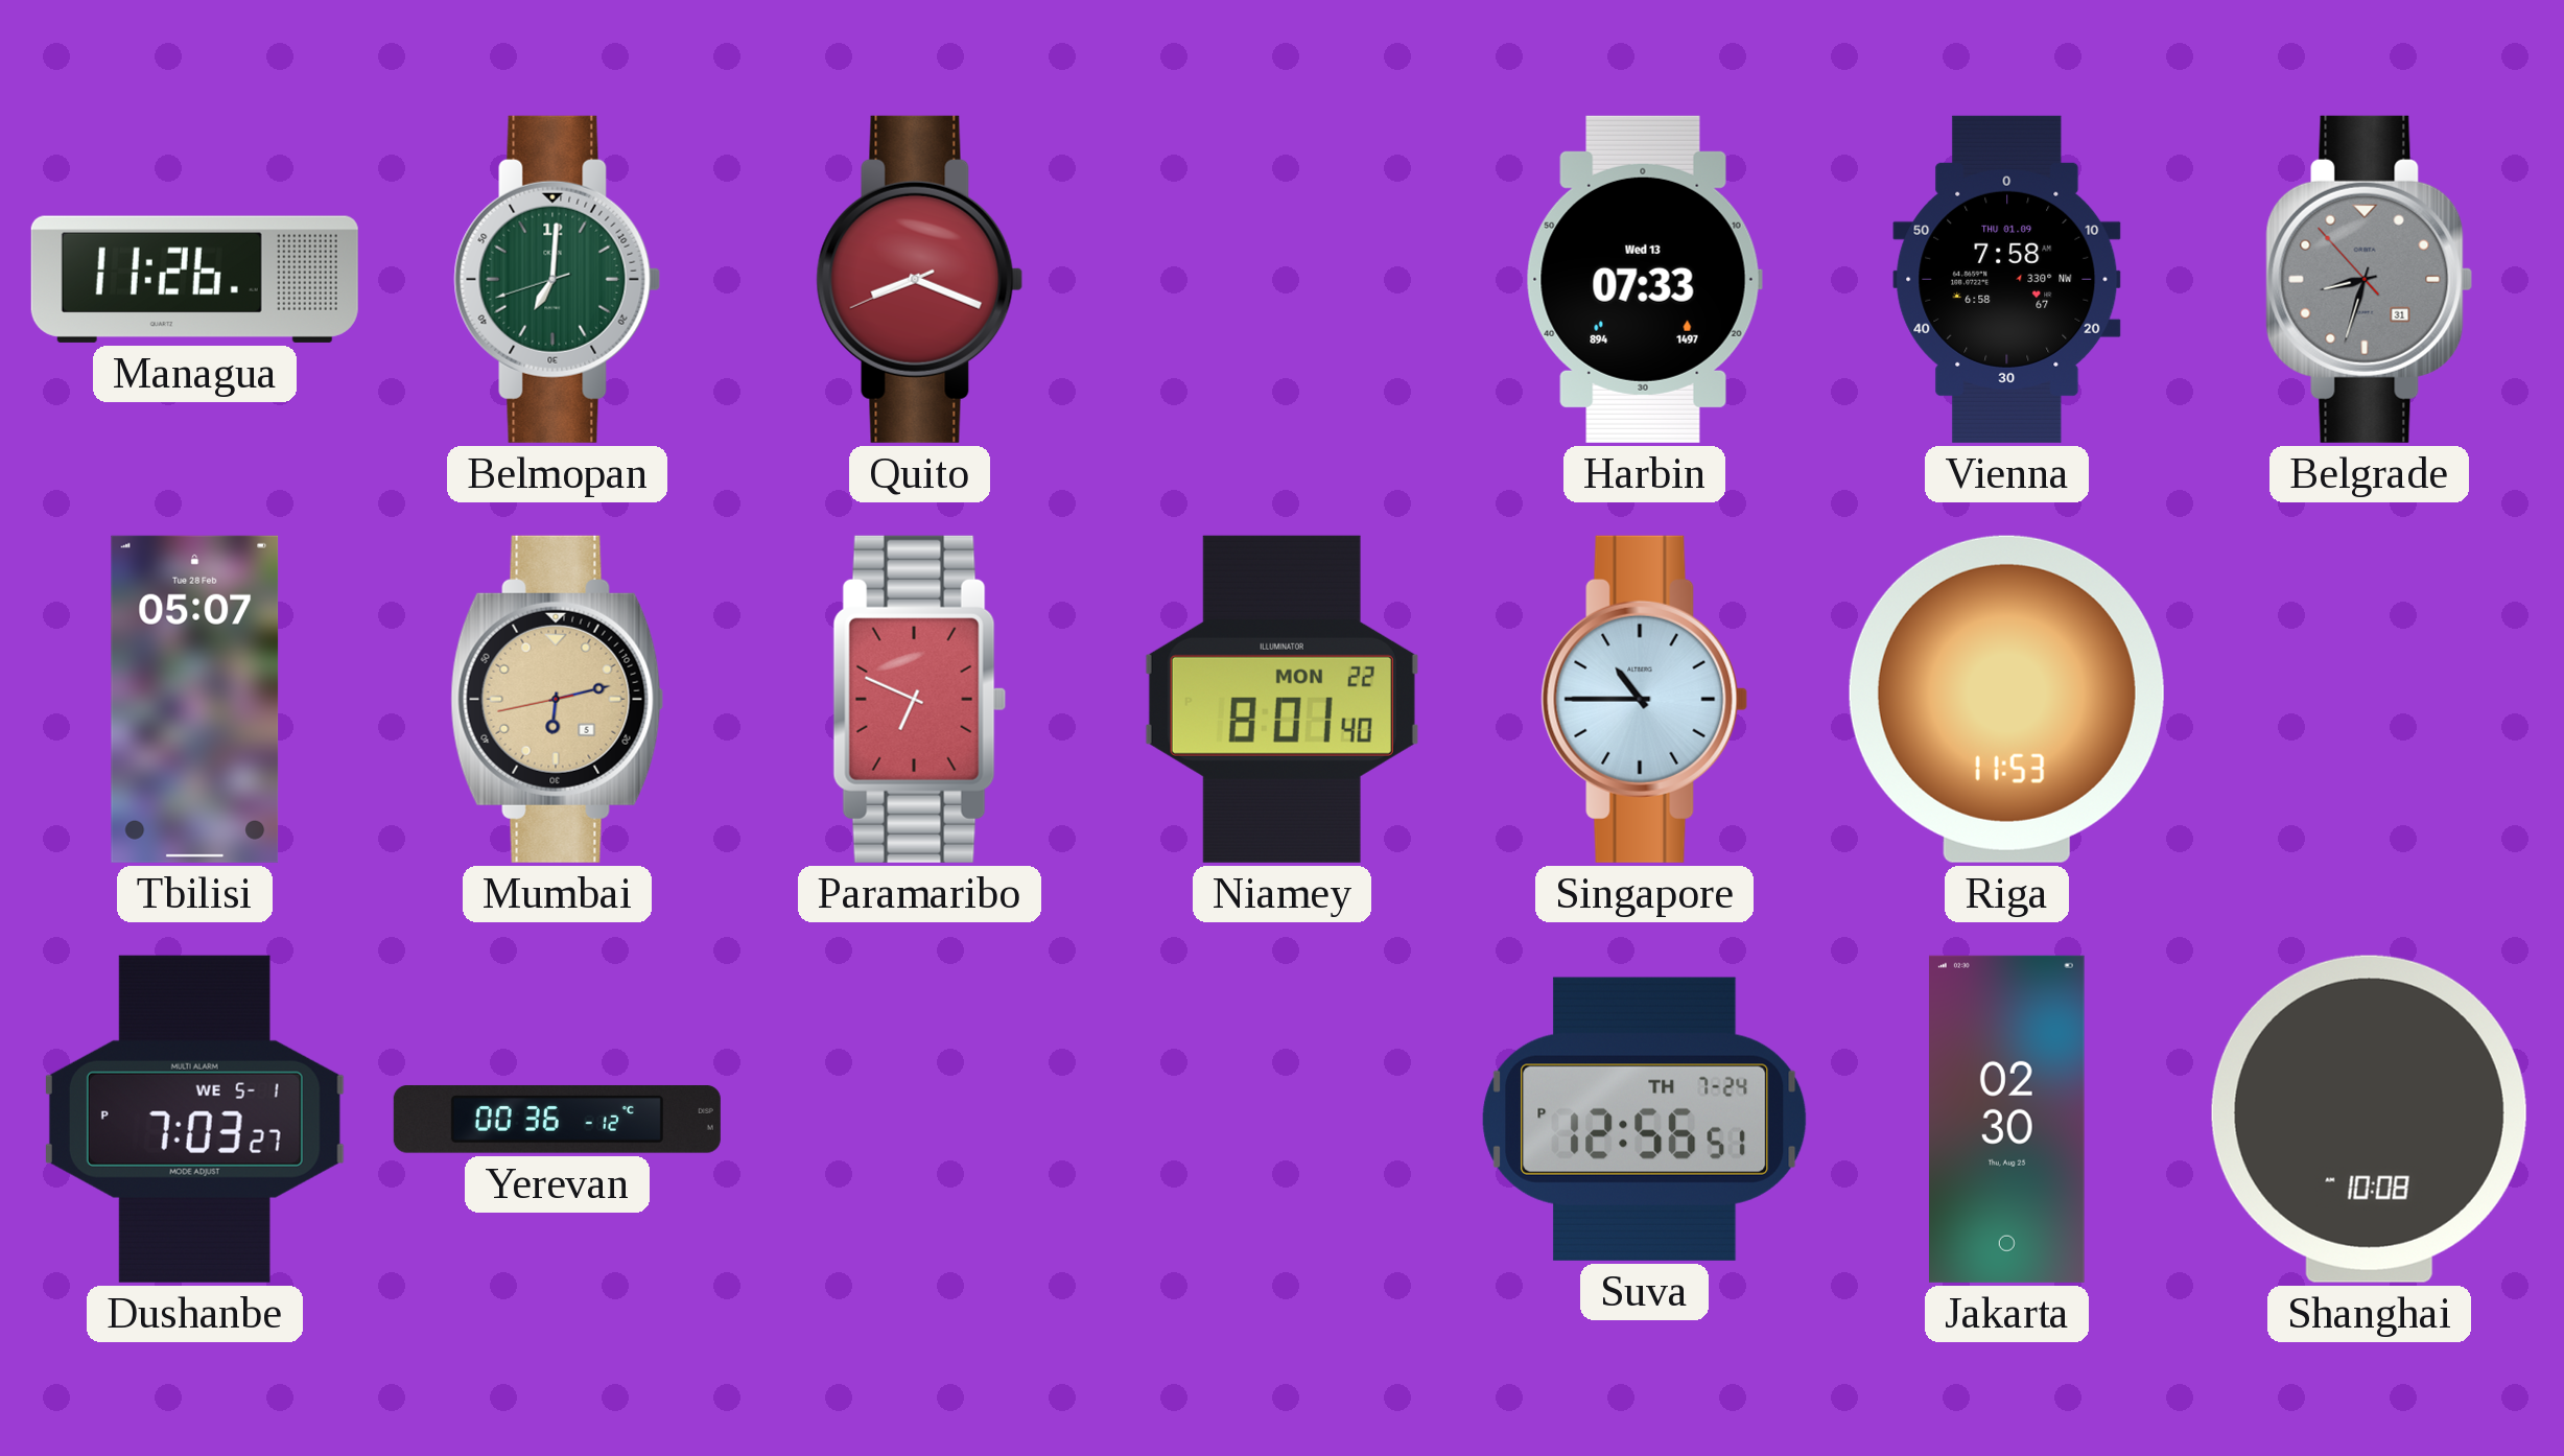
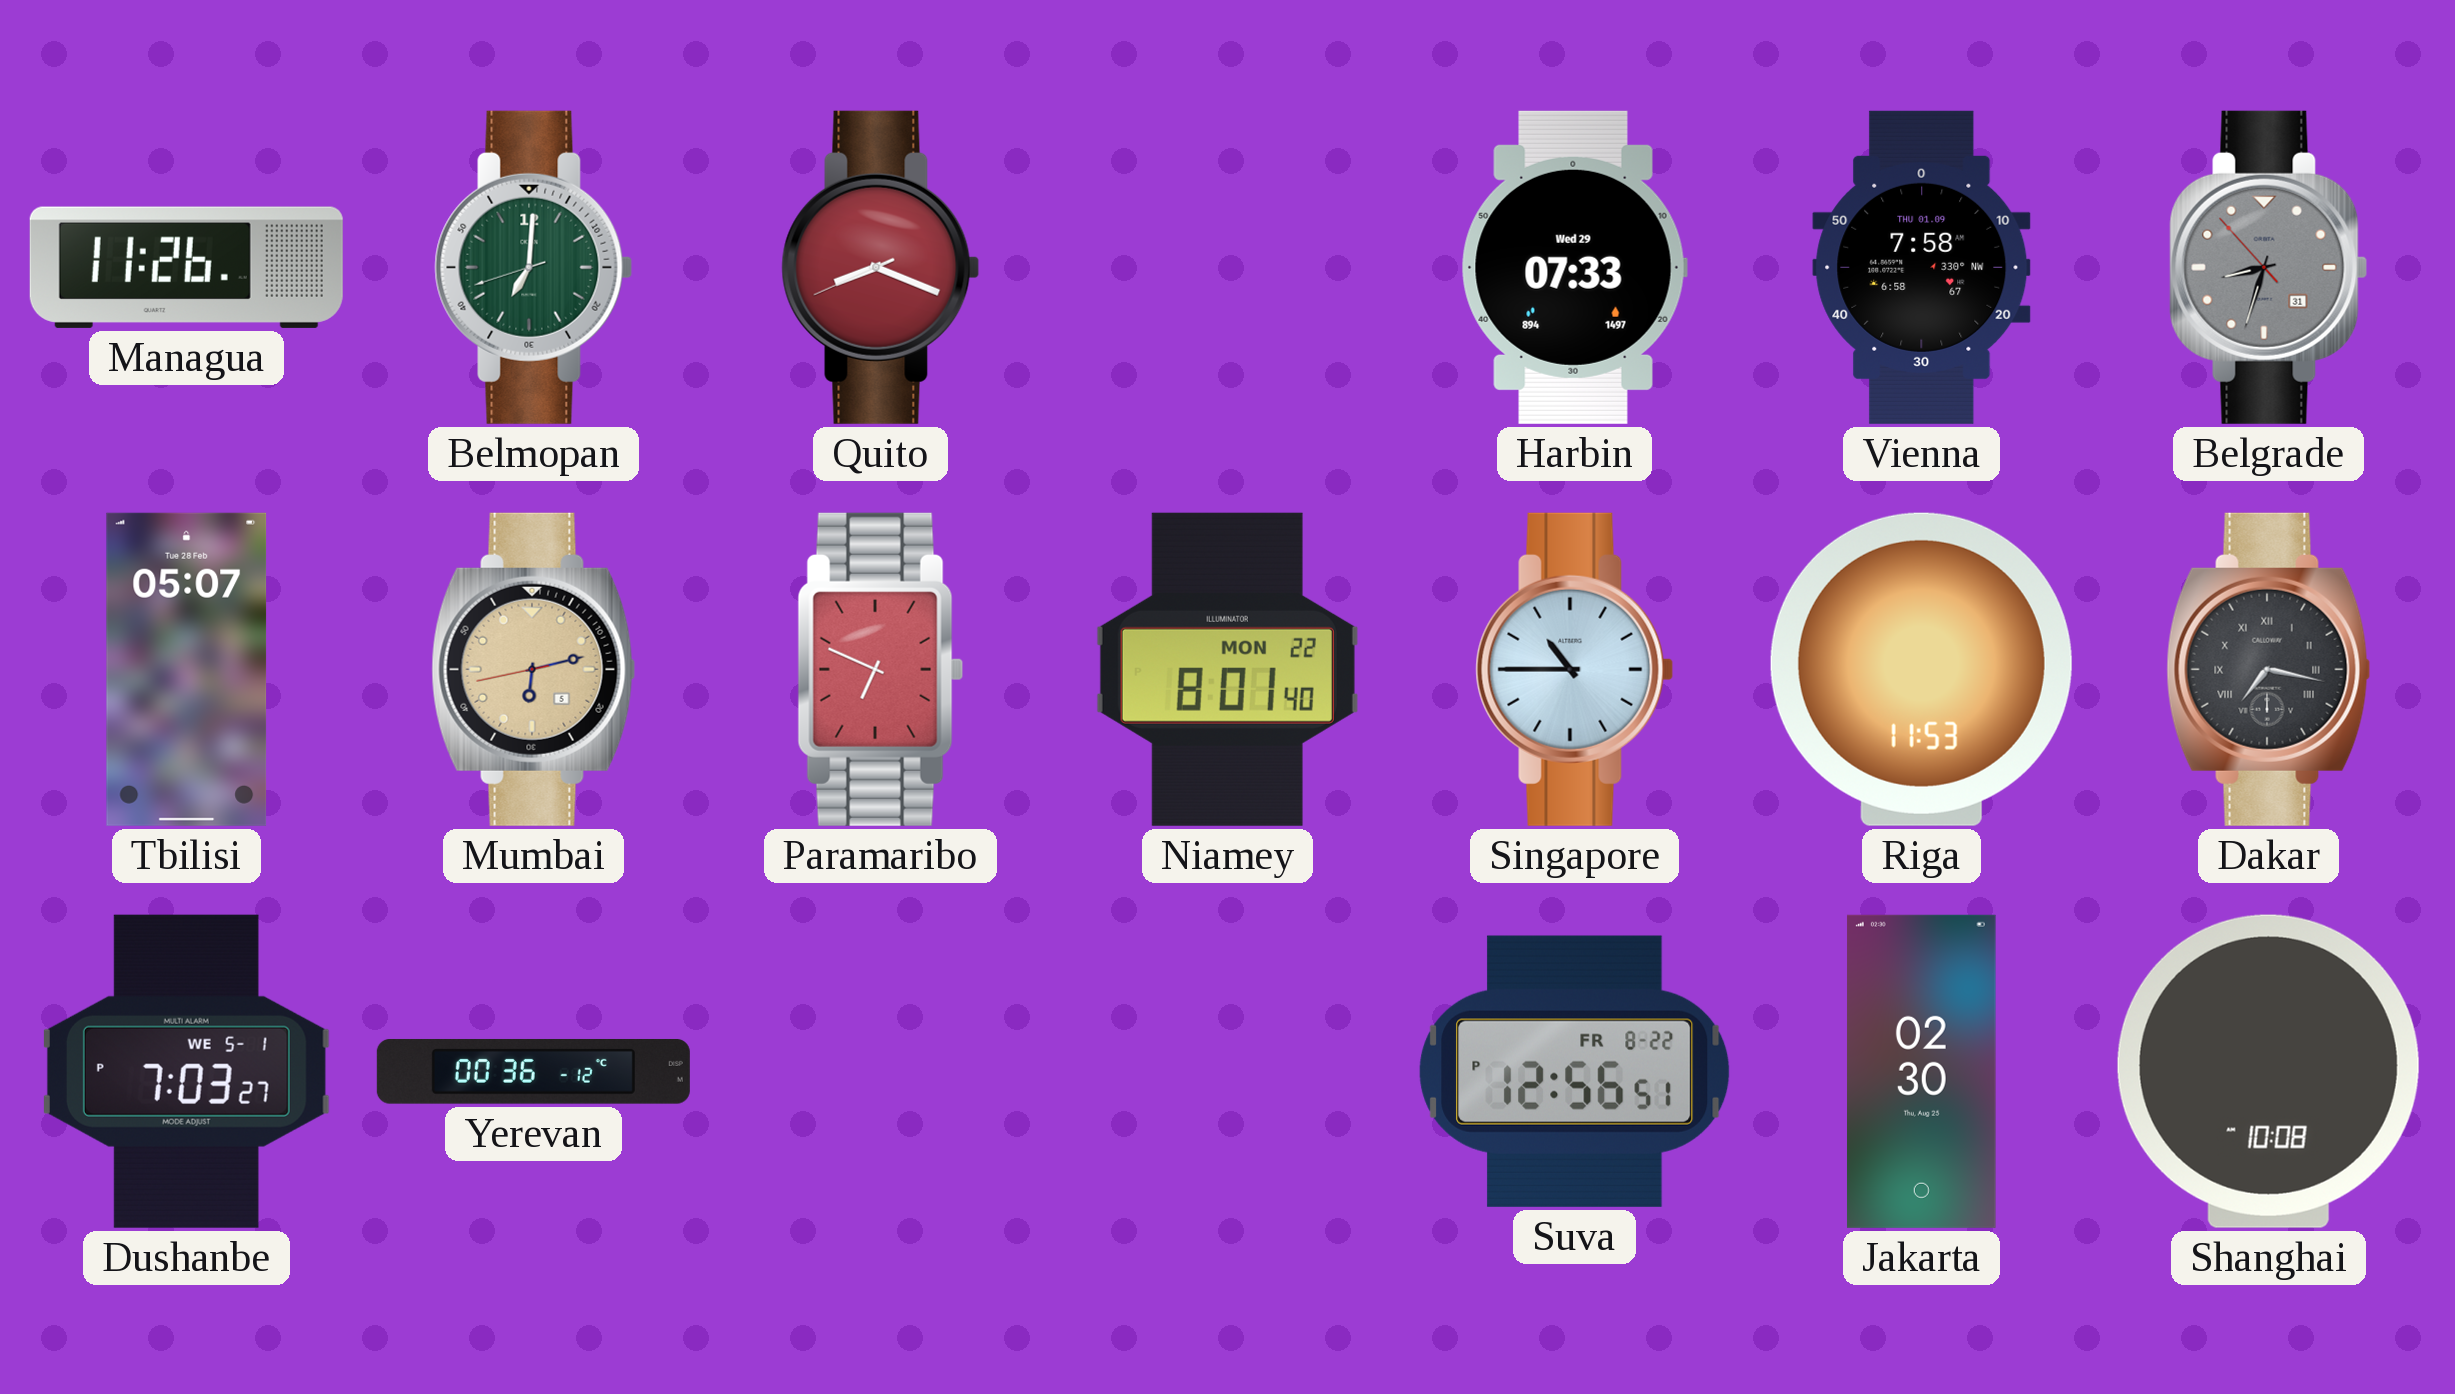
Harbin date: Wed 13 -> Wed 29 (1574, 267)
Dakar: none -> 7:17 (2269, 669)
Suva date: TH 7-24 -> FR 8-22 (1575, 1071)
